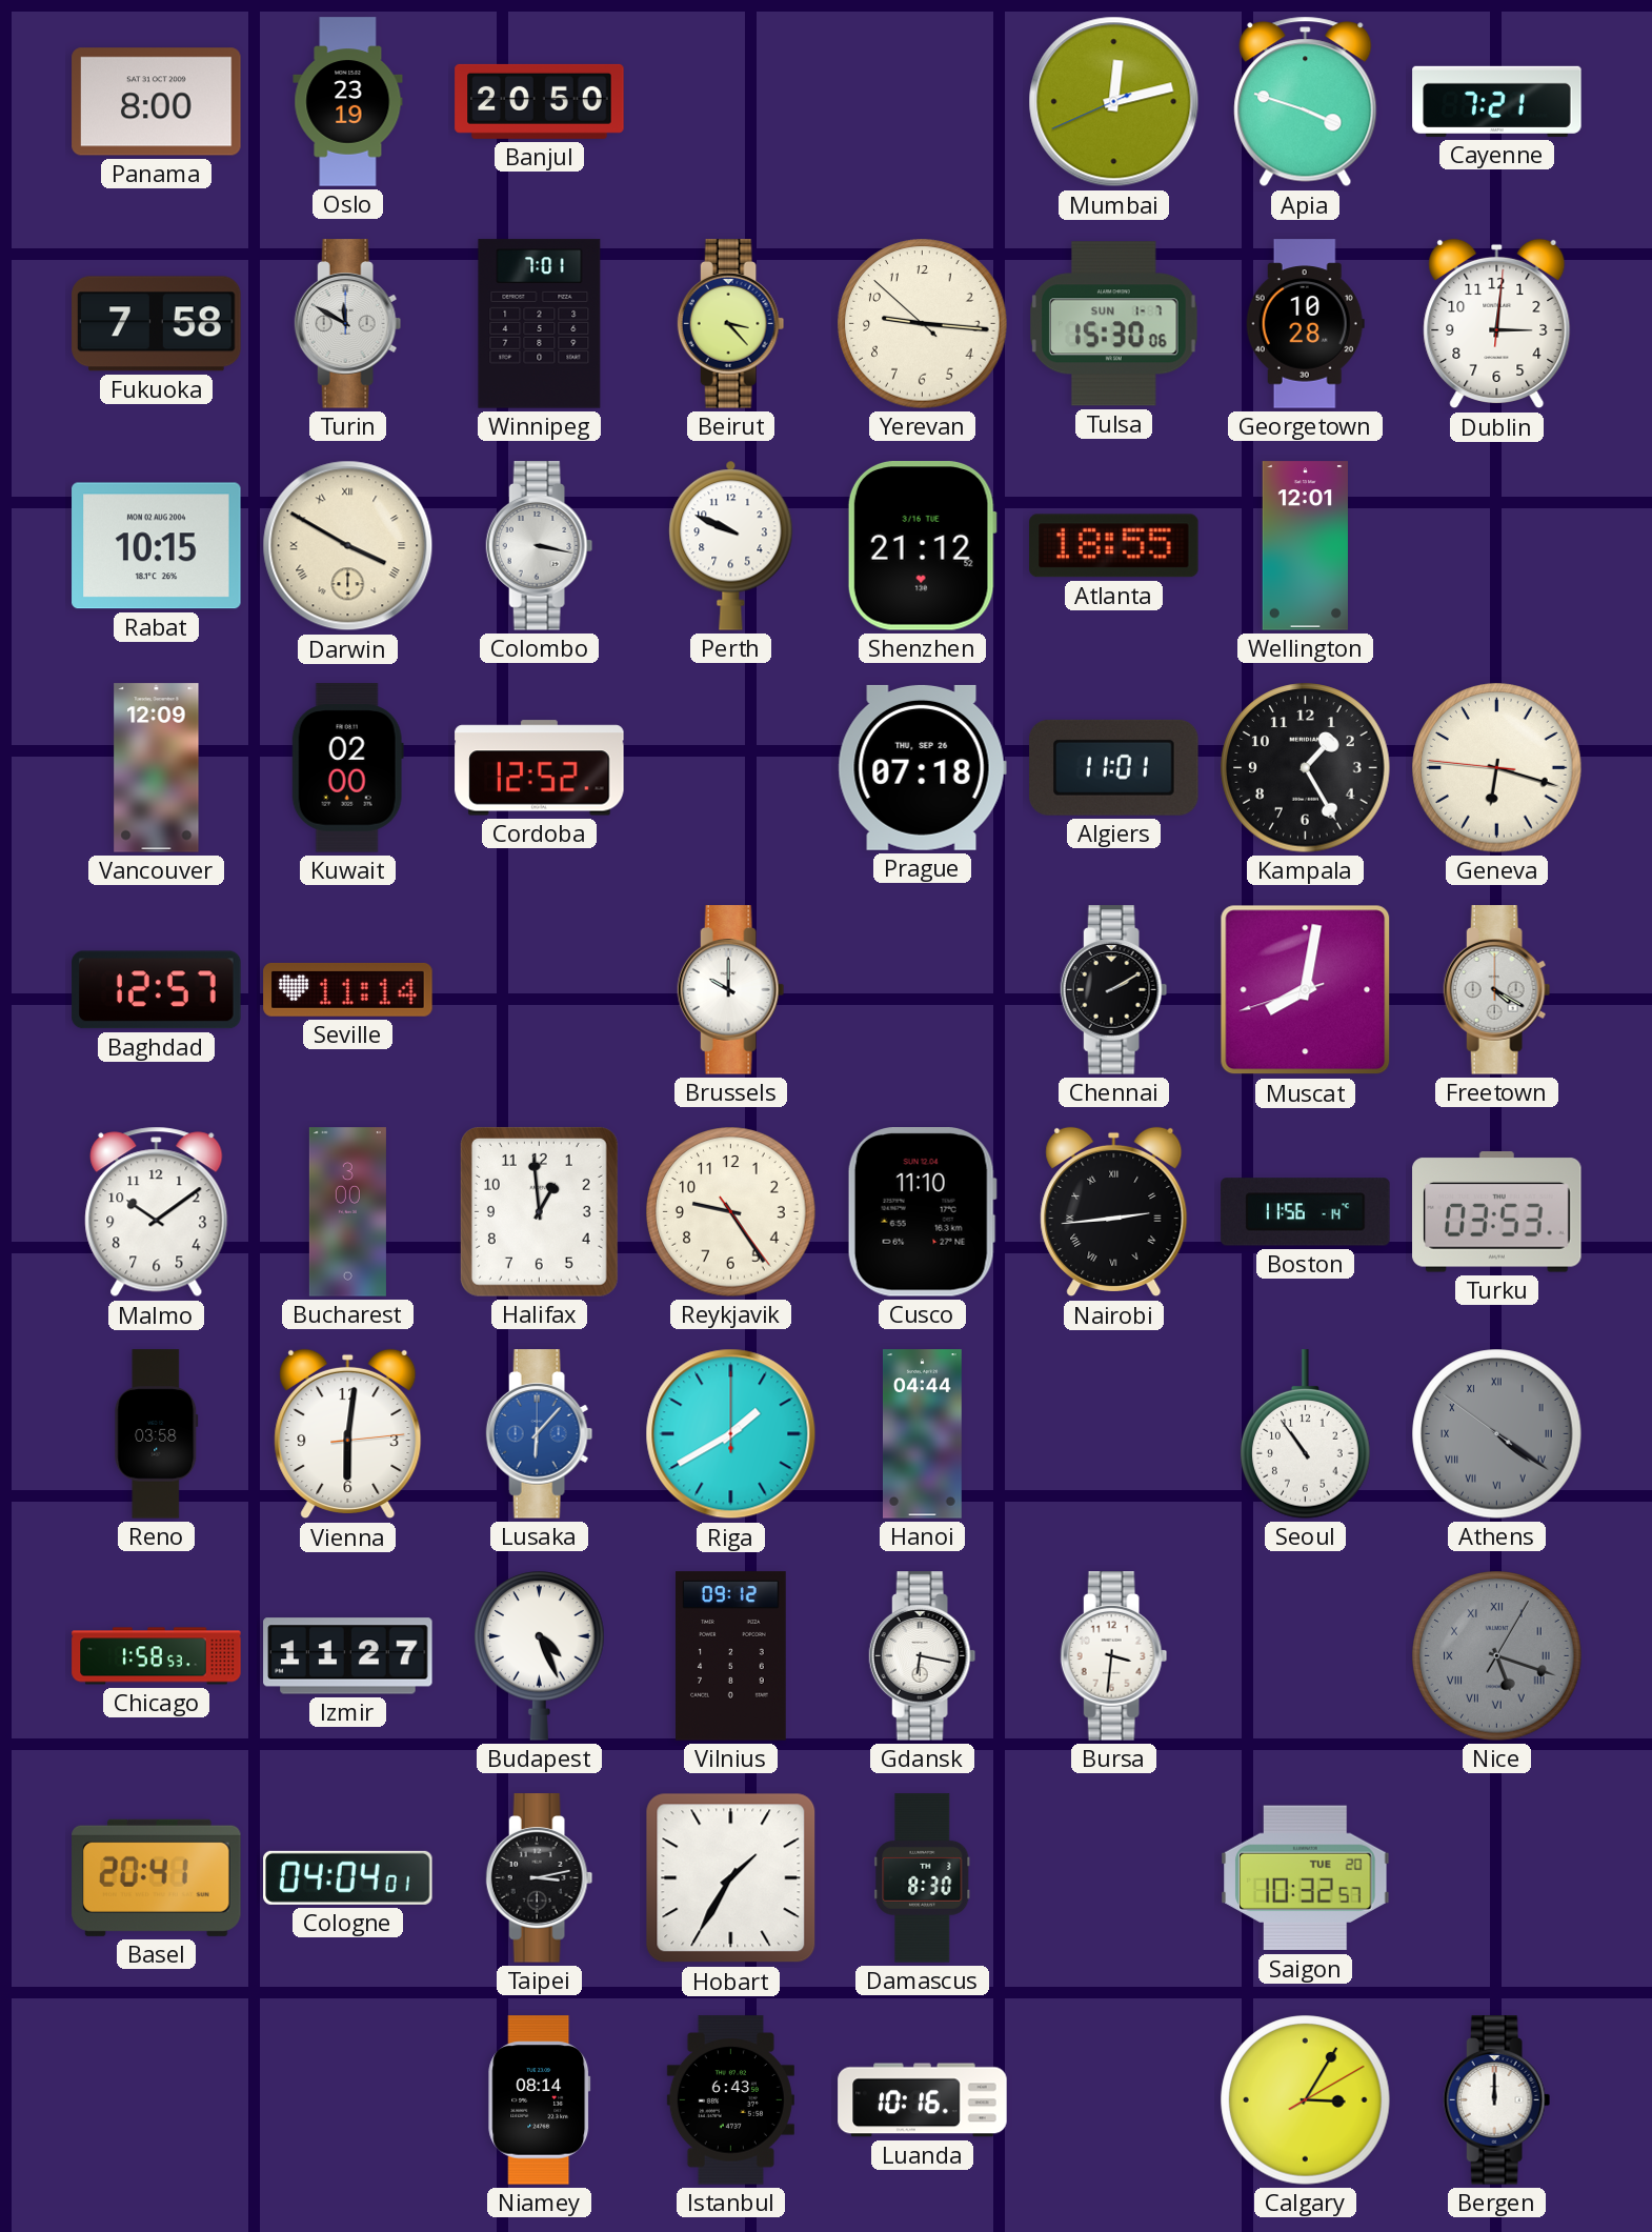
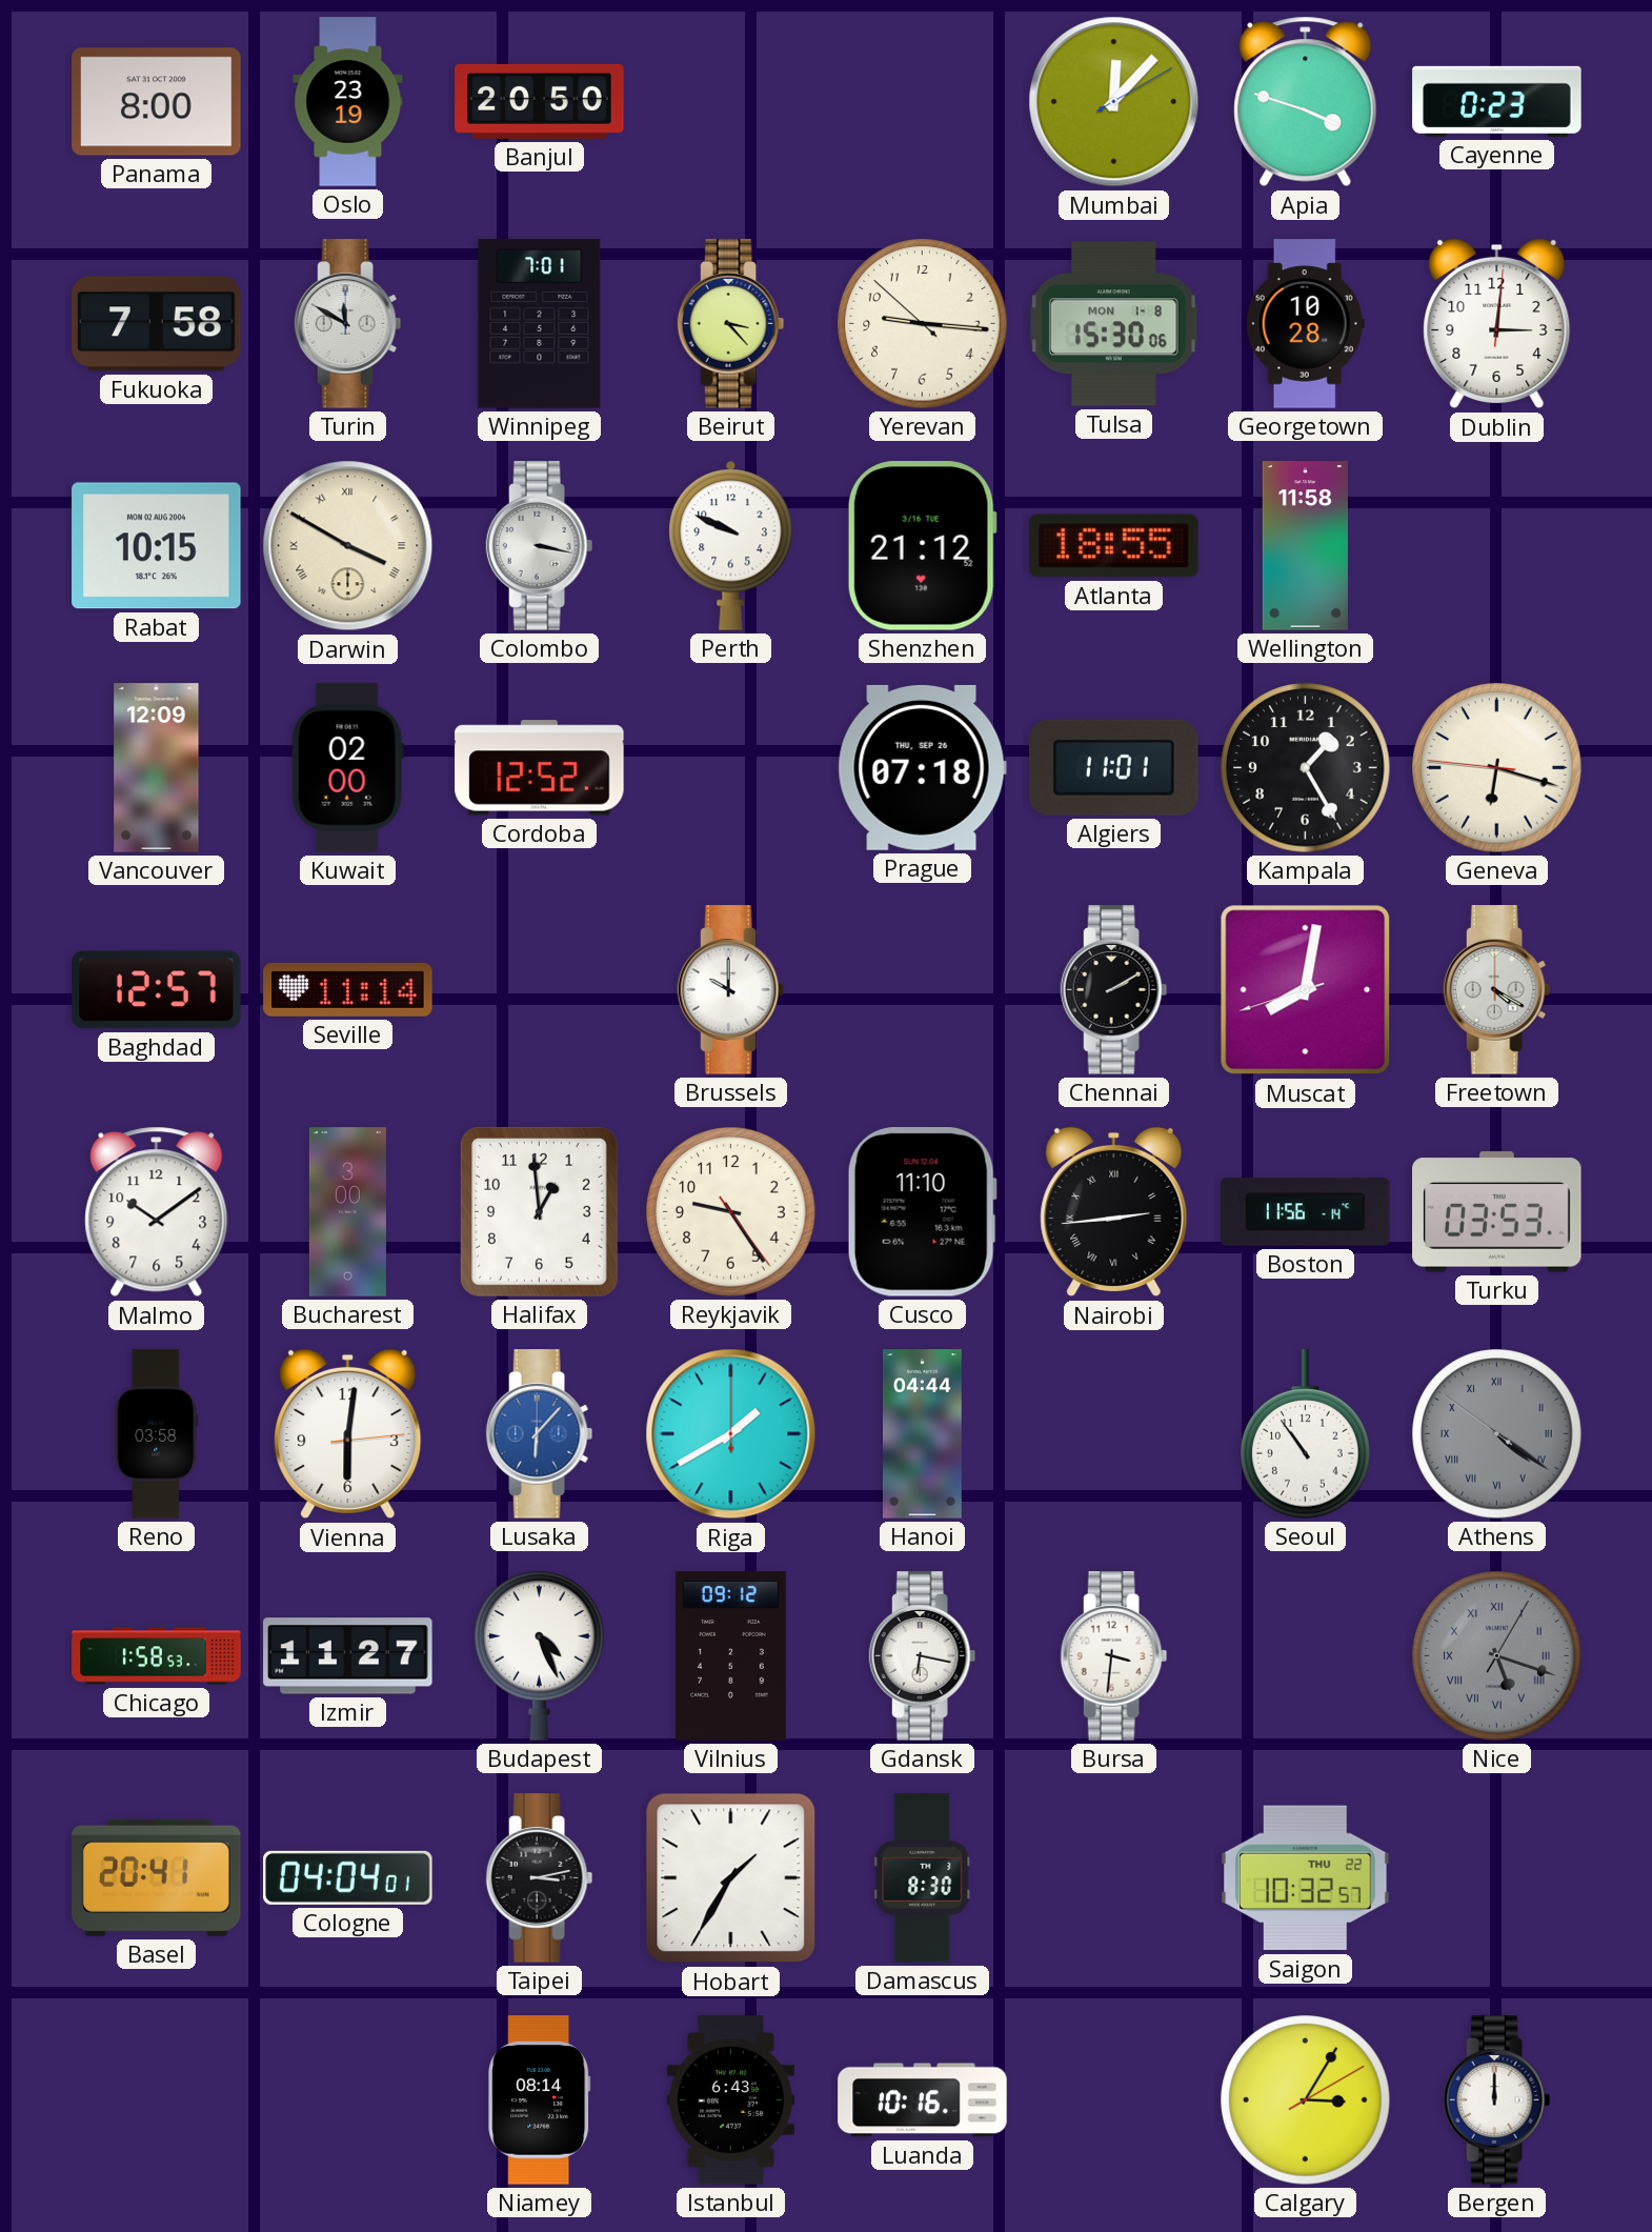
Mumbai: 12:12 -> 12:07 (1114, 102)
Cayenne: 7:21 -> 0:23 (1497, 101)
Tulsa date: SUN 1-7 -> MON 1-8 (1114, 324)
Wellington: 12:01 -> 11:58 (1305, 546)
Saigon date: TUE 20 -> THU 22 (1306, 1878)
